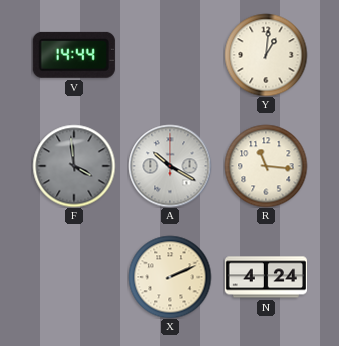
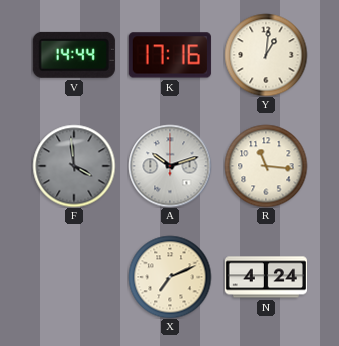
K: none -> 17:16 (170, 55)
A: 10:20 -> 10:12 (170, 166)
X: 2:11 -> 7:11 (170, 277)
